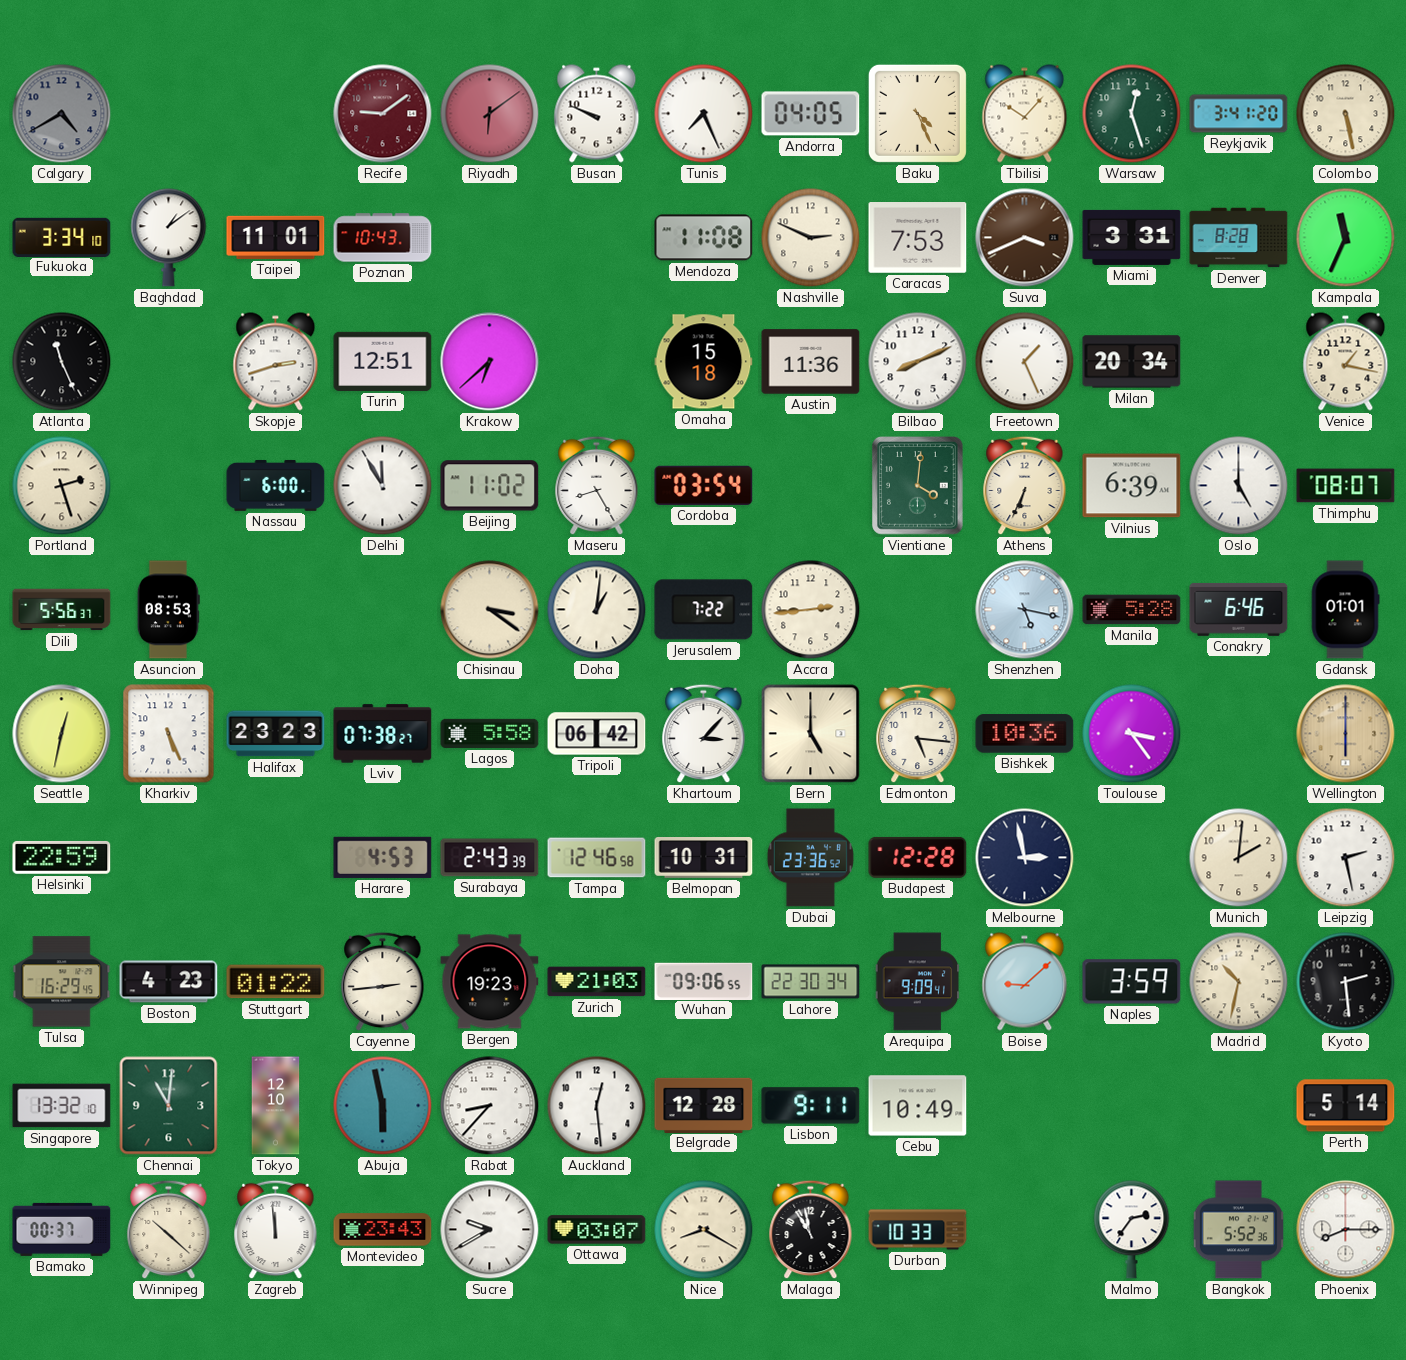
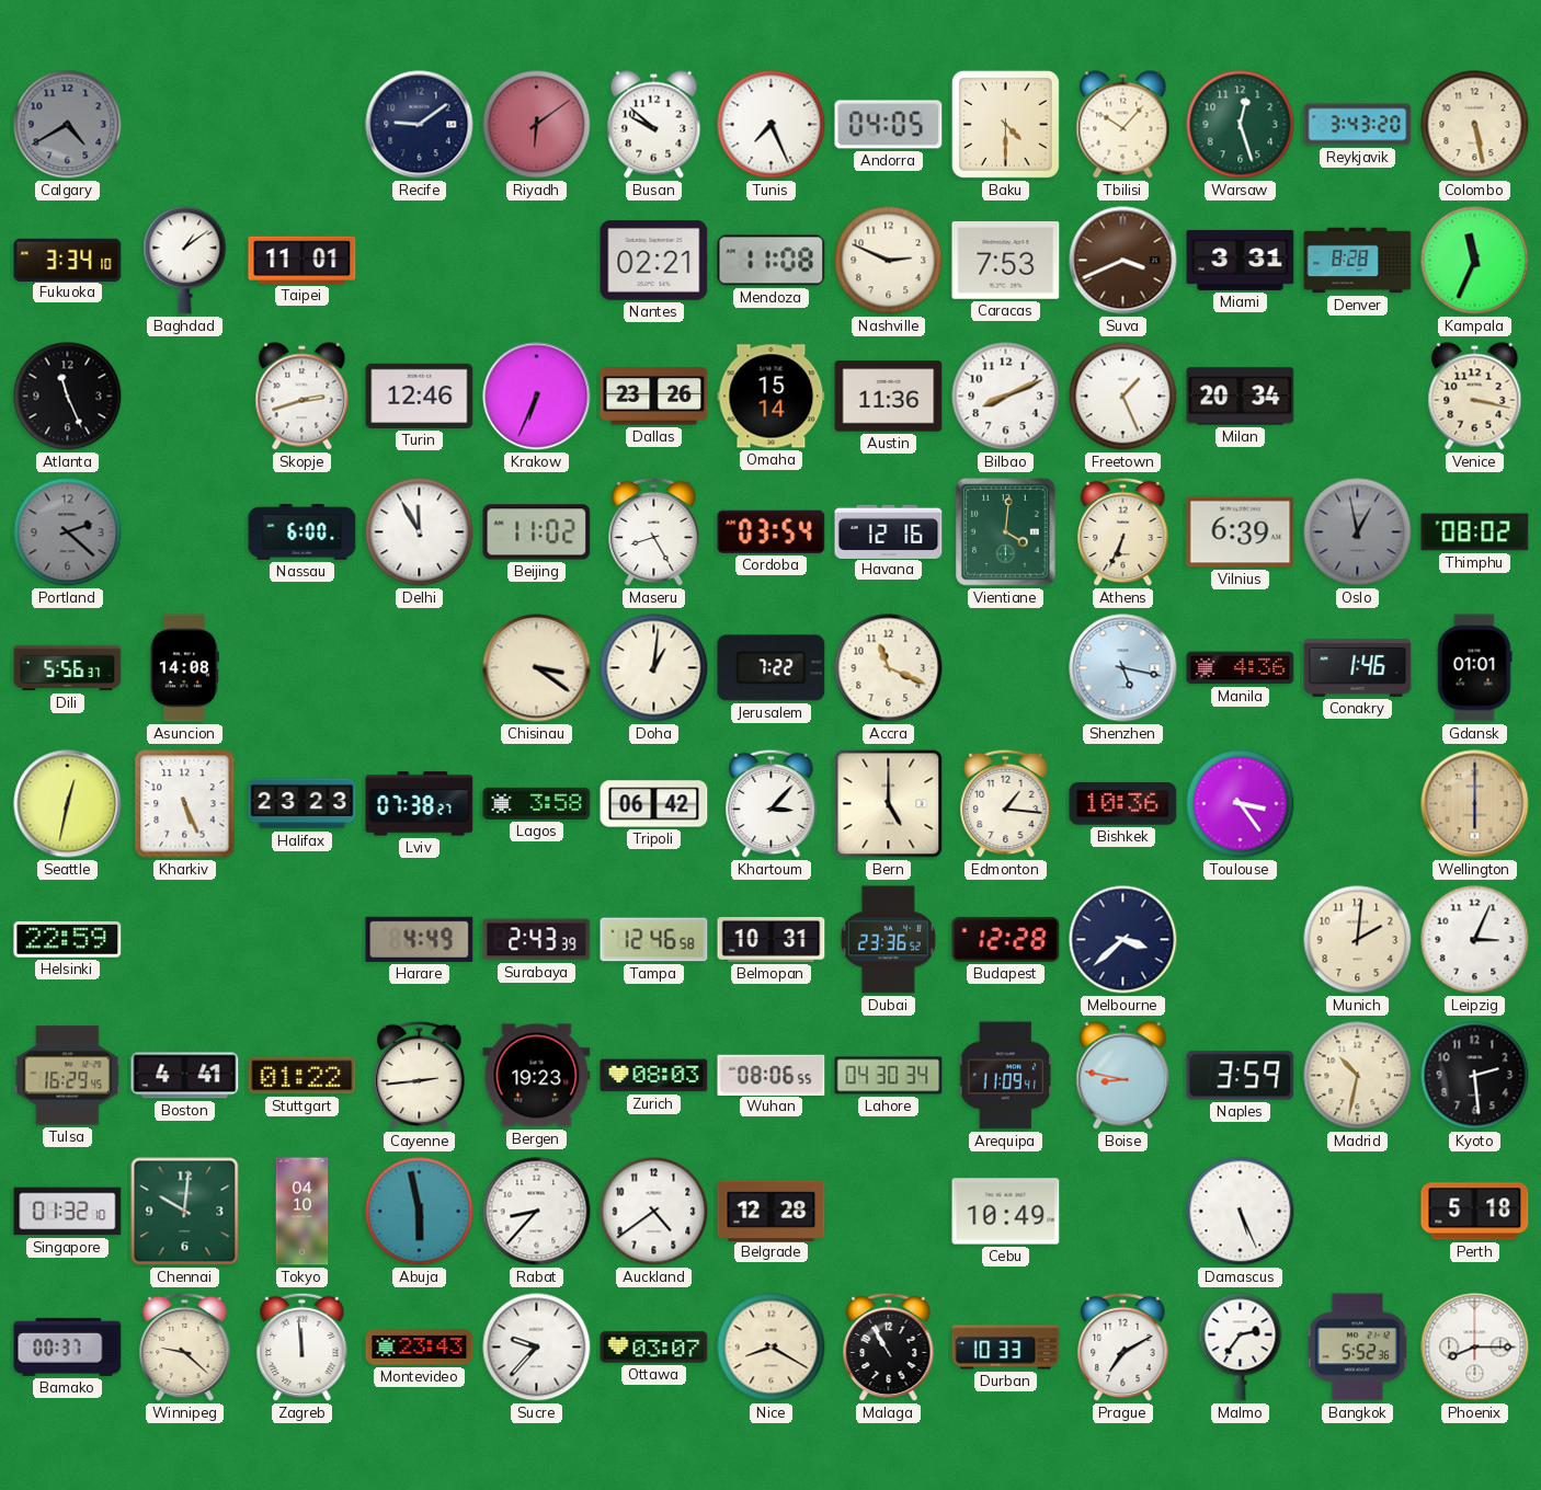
Recife dial: burgundy -> navy (420, 125)
Busan: 9:49 -> 9:52 (654, 125)
Baku: 4:26 -> 4:30 (1005, 124)
Reykjavik: 3:41 -> 3:43 (1358, 125)
Poznan: 10:43 -> none (383, 238)
Nantes: none -> 02:21 (654, 261)
Turin: 12:51 -> 12:46 (420, 396)
Krakow: 6:38 -> 6:34 (537, 397)
Dallas: none -> 23:26 (654, 397)
Omaha: 15:18 -> 15:14 (772, 397)
Venice: 1:17 -> 3:17 (1475, 397)
Portland: 2:27 -> 2:22 (68, 532)
Portland dial: cream -> grey (68, 532)
Havana: none -> 12:16 (889, 531)
Oslo: 5:00 -> 12:58 (1358, 532)
Oslo dial: white -> grey (1358, 532)
Thimphu: 08:07 -> 08:02 (1475, 532)
Asuncion: 08:53 -> 14:08 (184, 668)
Accra: 2:44 -> 11:19 (889, 668)
Manila: 5:28 -> 4:36 (1241, 668)
Conakry: 6:46 -> 1:46 (1358, 667)
Lagos: 5:58 -> 3:58 (537, 803)
Edmonton: 5:16 -> 1:16 (1006, 804)
Harare: 4:53 -> 4:49 (420, 939)
Melbourne: 2:58 -> 3:38 (1123, 940)
Leipzig: 2:28 -> 3:04 (1475, 940)
Boston: 4:23 -> 4:41 (185, 1076)
Zurich: 21:03 -> 08:03 (654, 1076)
Wuhan: 09:06 -> 08:06 (772, 1075)
Lahore: 22:30 -> 04:30 (889, 1076)
Arequipa: 9:09 -> 11:09 (1006, 1076)
Boise: 9:08 -> 8:47 (1123, 1076)
Singapore: 13:32 -> 01:32 (68, 1212)
Chennai: 11:01 -> 10:01 (185, 1212)
Tokyo: 12:10 -> 04:10 (303, 1212)
Auckland: 12:29 -> 4:39 (654, 1212)
Lisbon: 9:11 -> none (811, 1106)
Damascus: none -> 5:26 (1241, 1212)
Perth: 5:14 -> 5:18 (1475, 1212)
Winnipeg: 10:22 -> 9:22 (185, 1348)
Sucre: 9:40 -> 9:37 (537, 1348)
Malaga: 10:58 -> 10:55 (889, 1348)
Prague: none -> 7:10 (1123, 1348)
